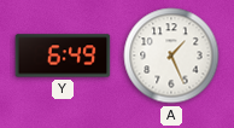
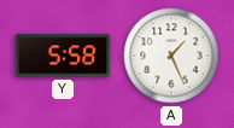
Y: 6:49 -> 5:58 (63, 56)
